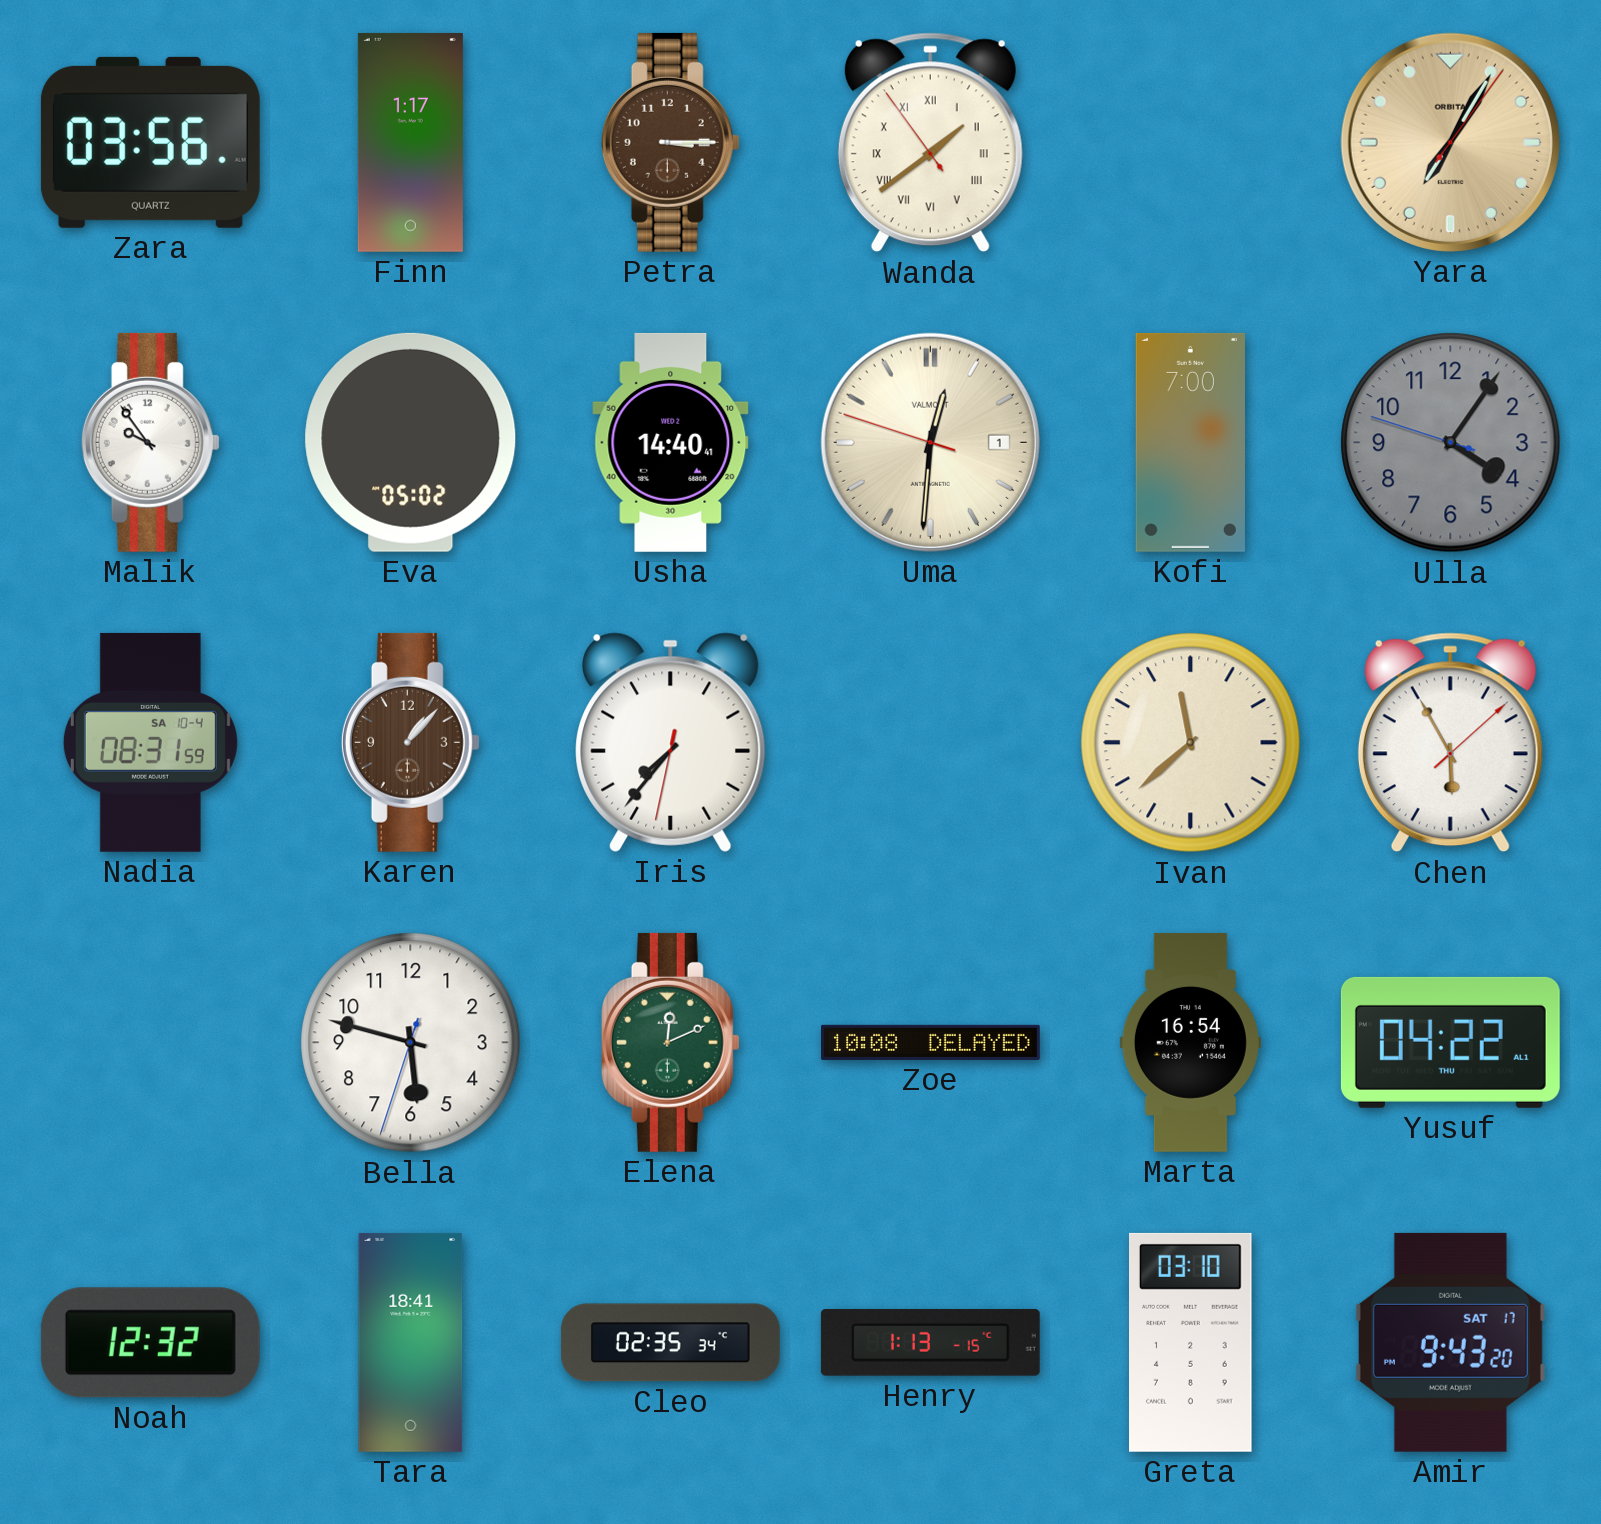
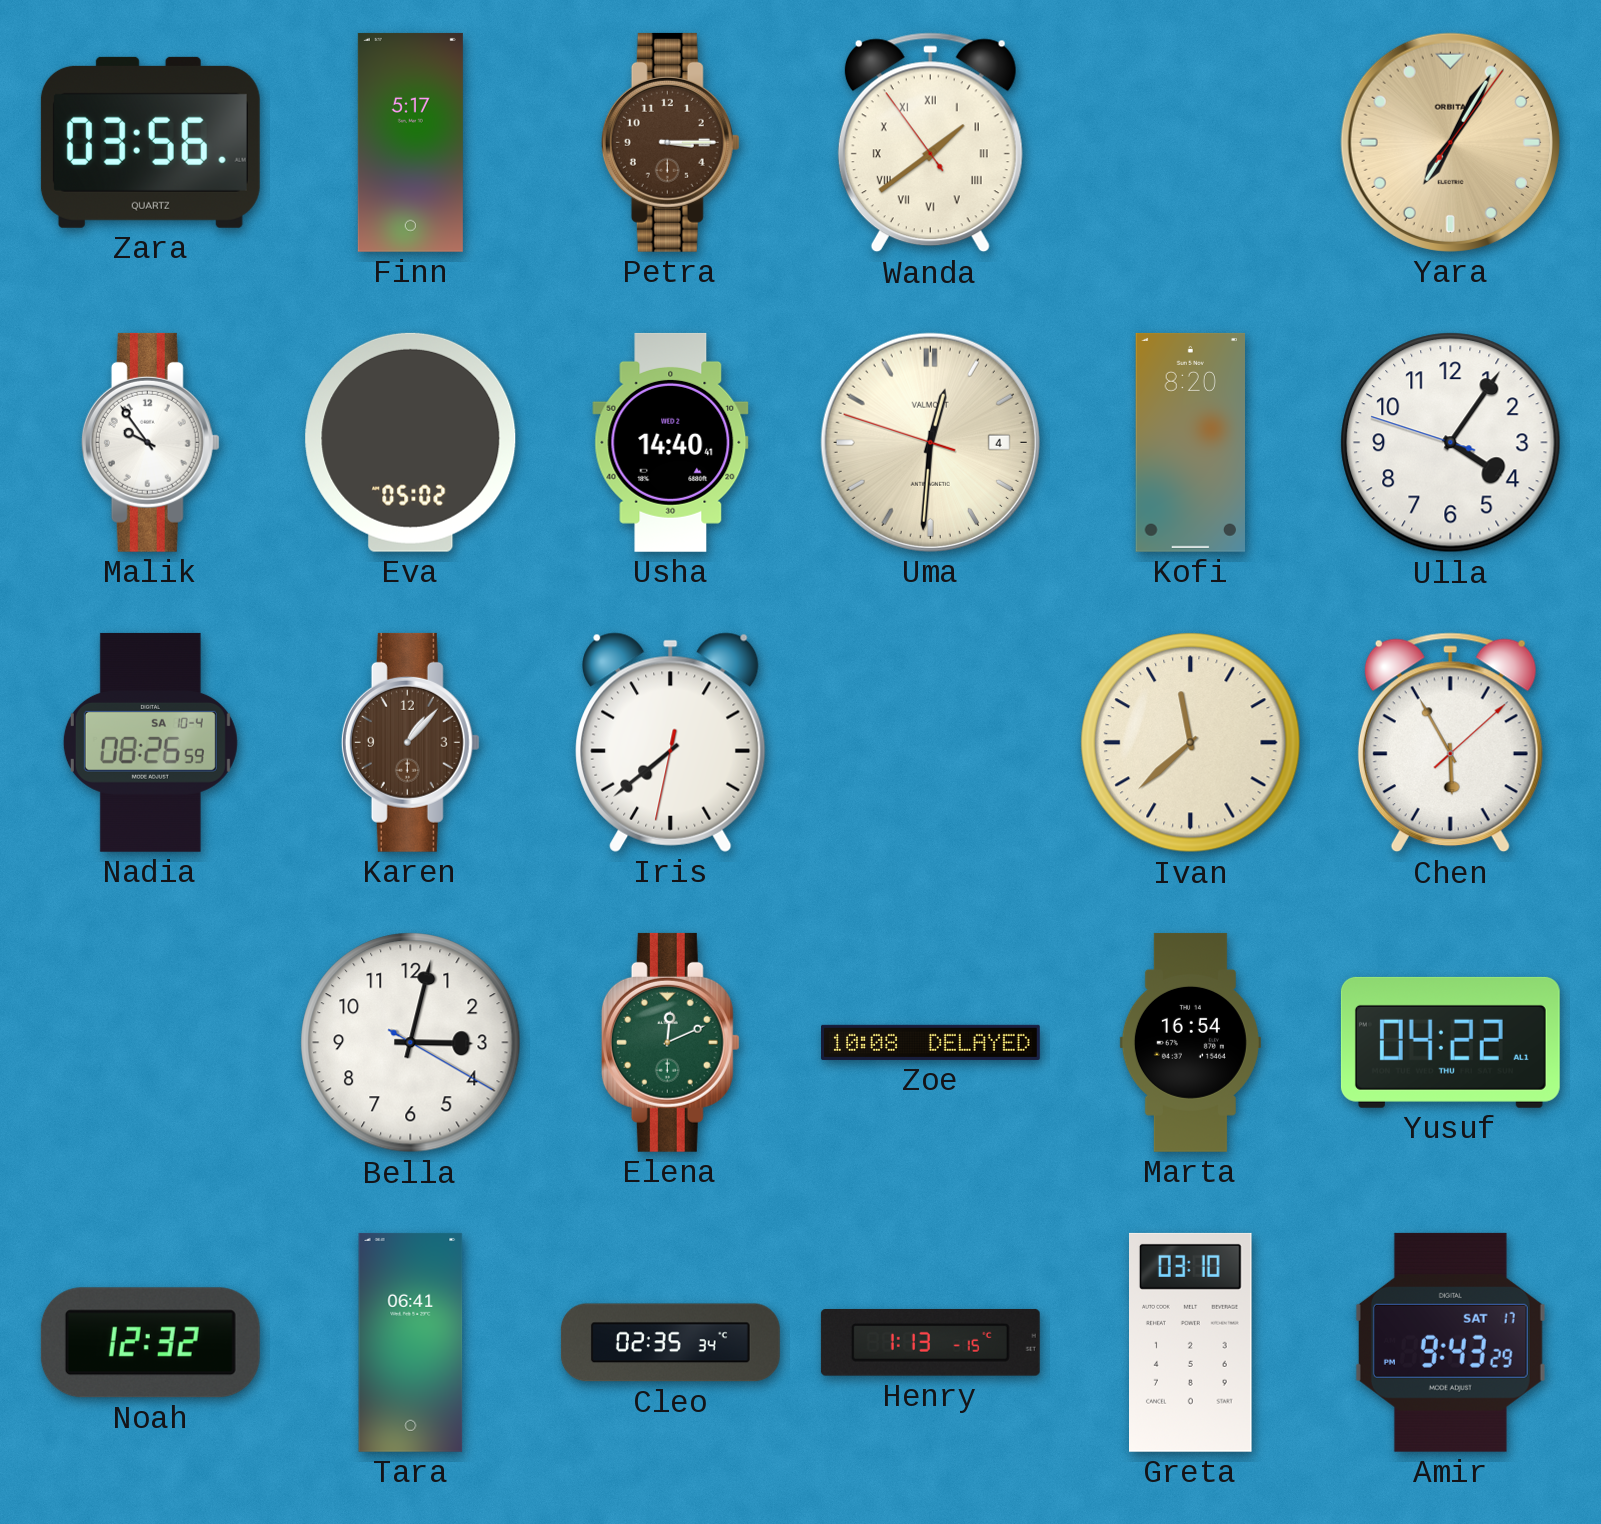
Finn: 1:17 -> 5:17 (410, 142)
Uma date: 1 -> 4 (930, 442)
Kofi: 7:00 -> 8:20 (1191, 442)
Ulla dial: grey -> white (1451, 443)
Nadia: 08:31 -> 08:26 (150, 742)
Iris: 7:36 -> 7:38 (671, 742)
Bella: 5:47 -> 3:02 (411, 1043)
Tara: 18:41 -> 06:41 (411, 1342)
Amir: 9:43:20 -> 9:43:29 (1450, 1342)
